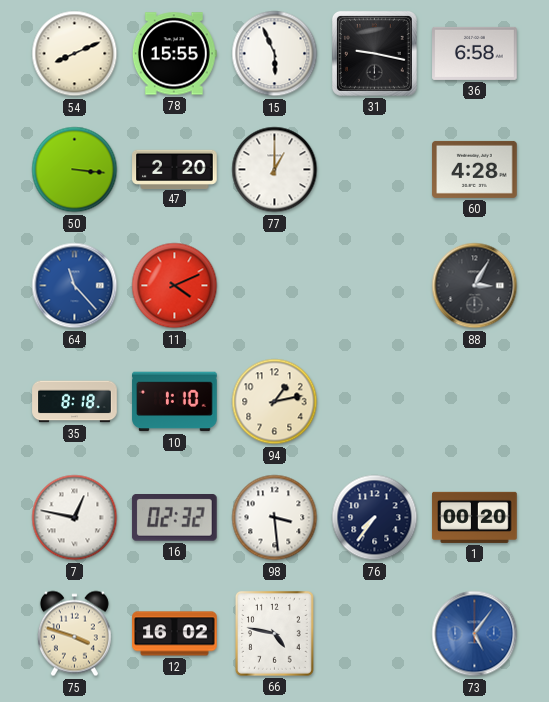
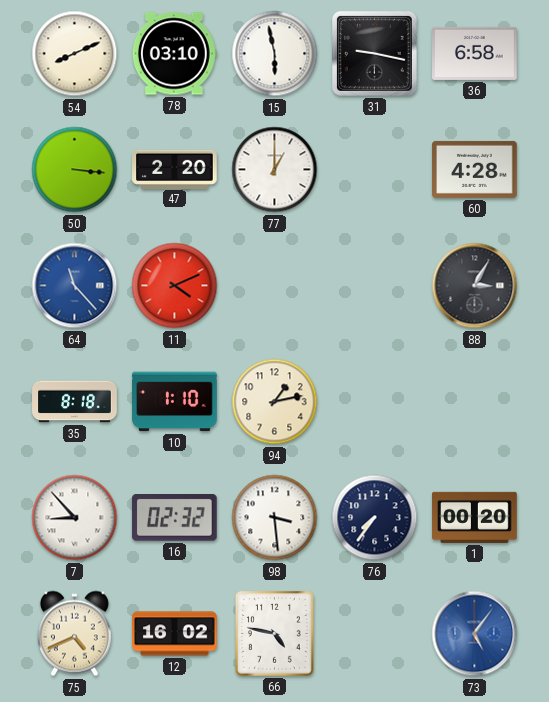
78: 15:55 -> 03:10 (174, 54)
15: 5:56 -> 5:58 (275, 54)
7: 12:47 -> 8:53 (75, 518)
75: 3:48 -> 4:41 (74, 634)
